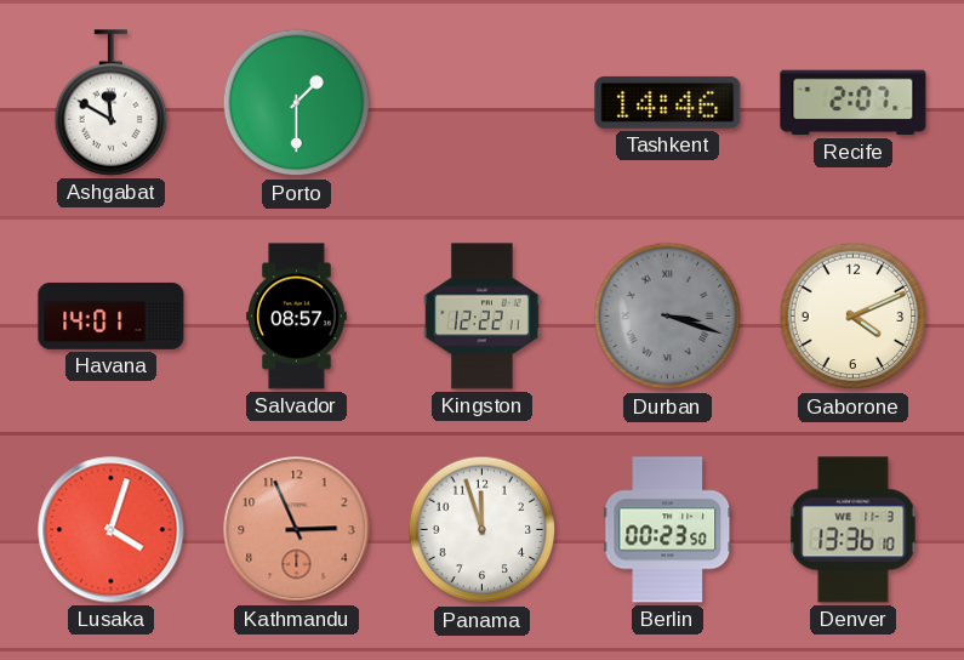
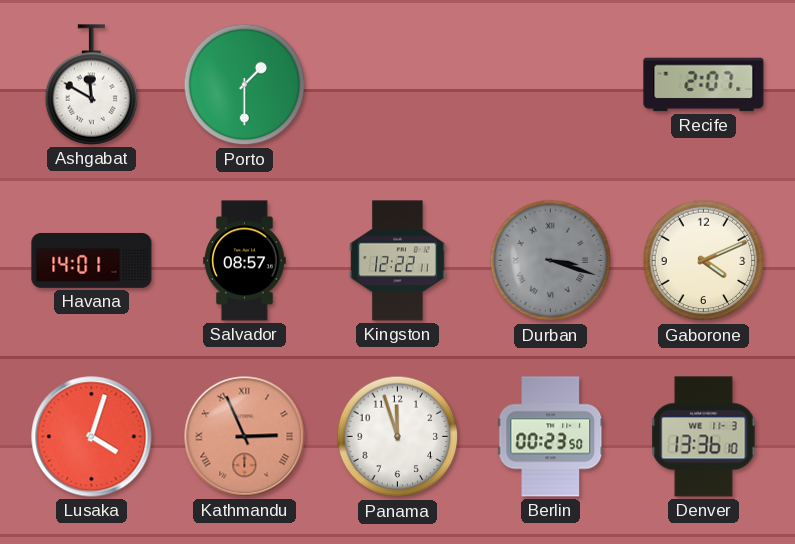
Tashkent: 14:46 -> none (668, 102)
Kathmandu numerals: Arabic -> Roman (245, 437)
